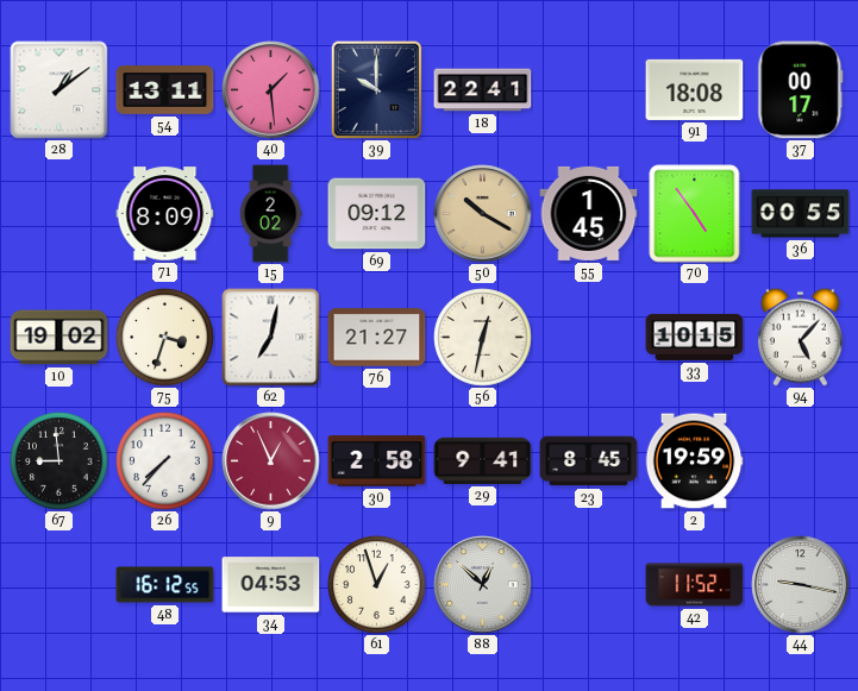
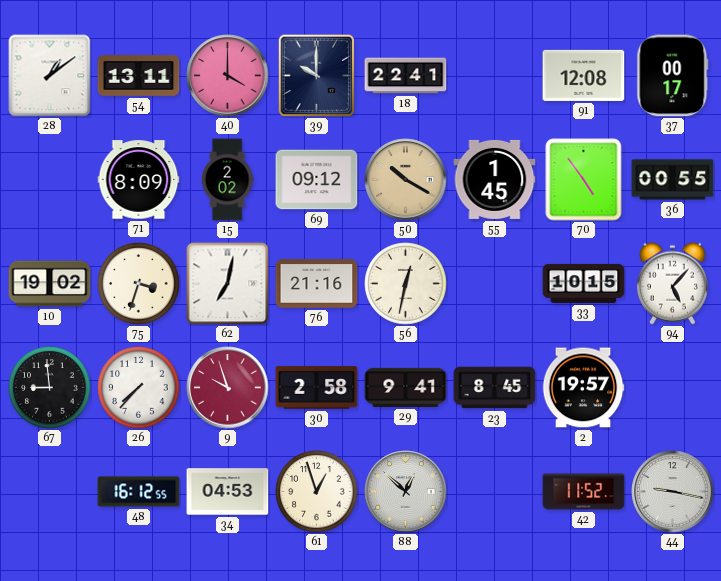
40: 1:29 -> 4:00 (228, 76)
91: 18:08 -> 12:08 (584, 75)
76: 21:27 -> 21:16 (317, 284)
9: 12:56 -> 9:57 (228, 388)
2: 19:59 -> 19:57 (583, 388)
